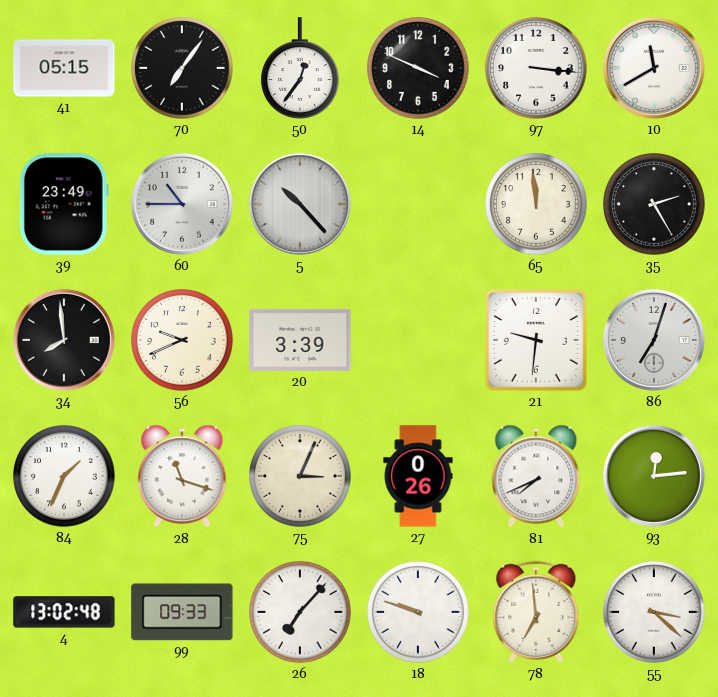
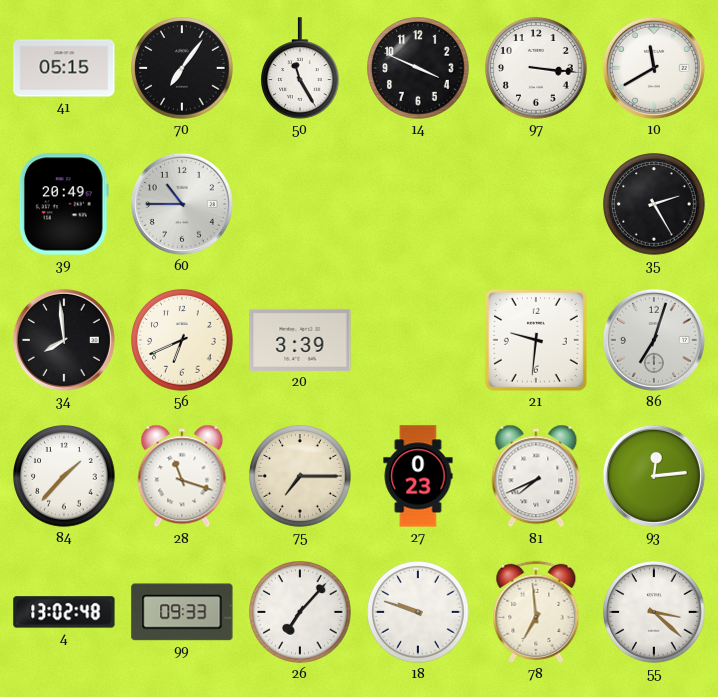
50: 12:36 -> 11:25 (301, 68)
39: 23:49 -> 20:49 (64, 204)
5: 10:23 -> none (300, 204)
65: 11:59 -> none (536, 204)
56: 9:41 -> 6:41 (182, 340)
84: 1:34 -> 1:37 (64, 476)
75: 3:04 -> 7:15 (300, 476)
27: 0:26 -> 0:23 (418, 476)
